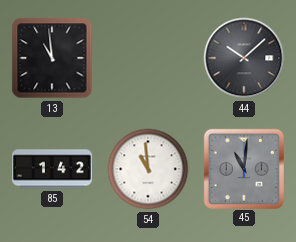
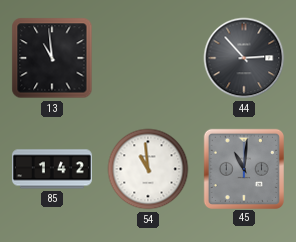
44: 10:08 -> 2:53 (244, 58)
